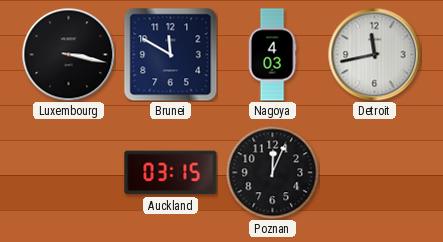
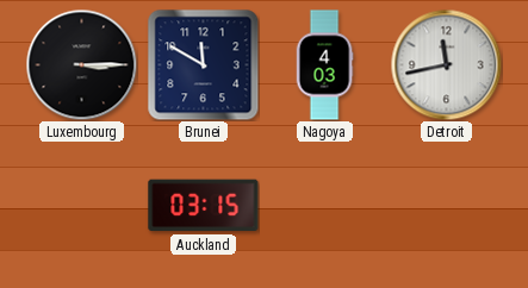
Luxembourg: 3:17 -> 3:15 (81, 64)
Poznan: 12:04 -> none (272, 172)
